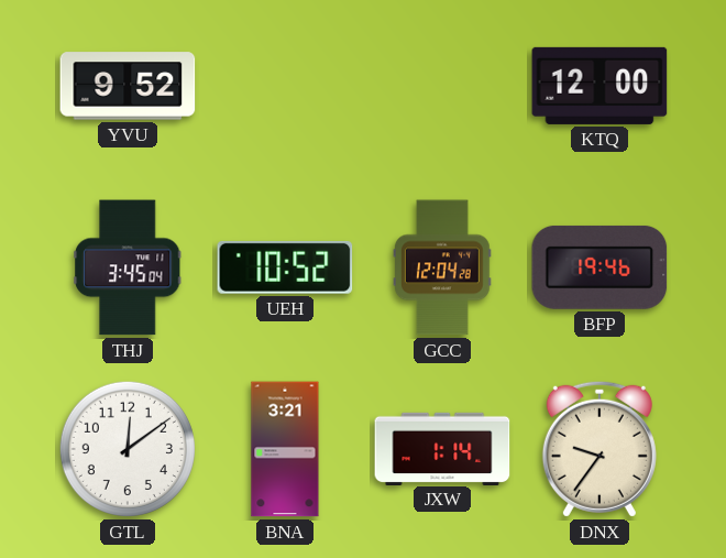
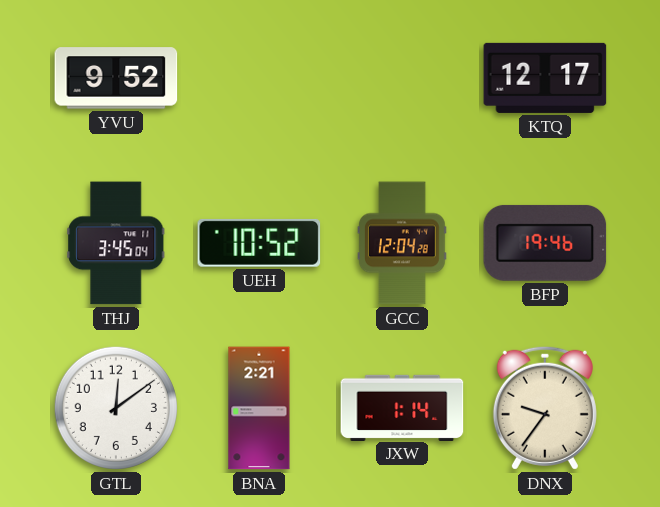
KTQ: 12:00 -> 12:17 (545, 78)
BNA: 3:21 -> 2:21 (259, 408)
